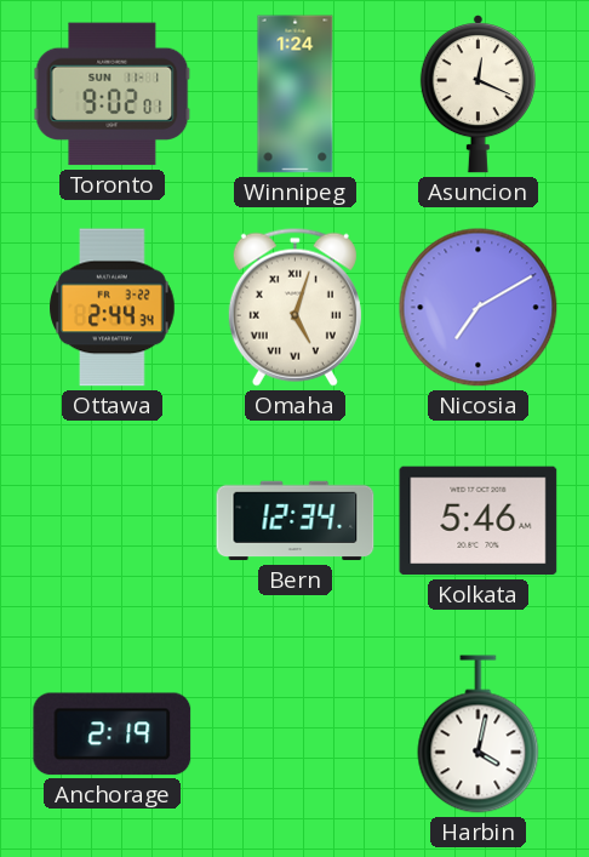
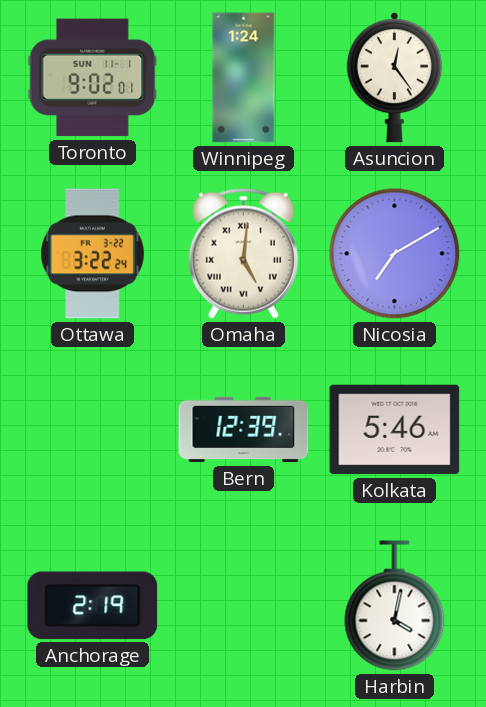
Asuncion: 12:19 -> 12:24 (394, 78)
Ottawa: 2:44 -> 3:22 (93, 254)
Omaha: 5:03 -> 5:01 (243, 253)
Bern: 12:34 -> 12:39 (244, 430)
